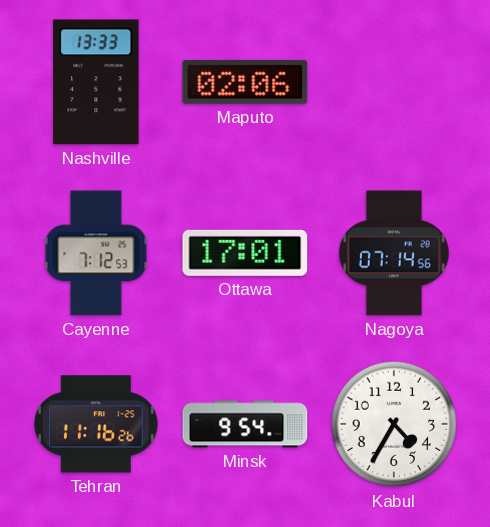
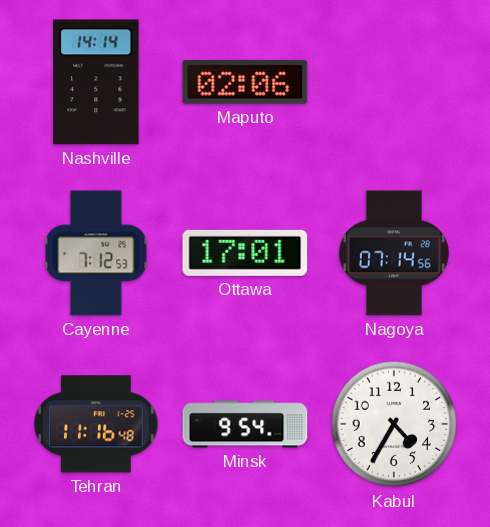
Nashville: 13:33 -> 14:14 (96, 82)
Tehran: 11:16:26 -> 11:16:48 (96, 424)
